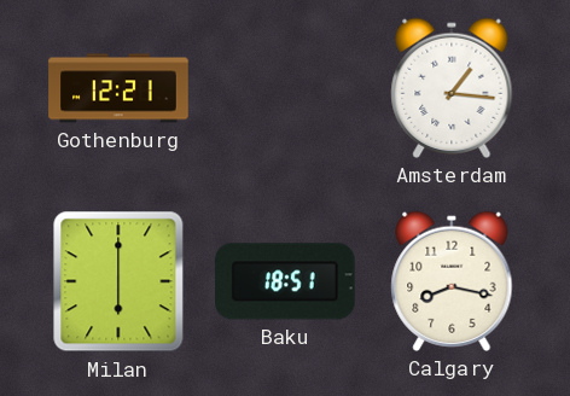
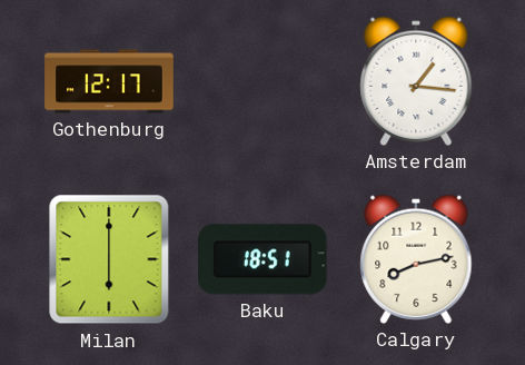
Gothenburg: 12:21 -> 12:17 (109, 81)
Calgary: 8:17 -> 8:13 (416, 259)
